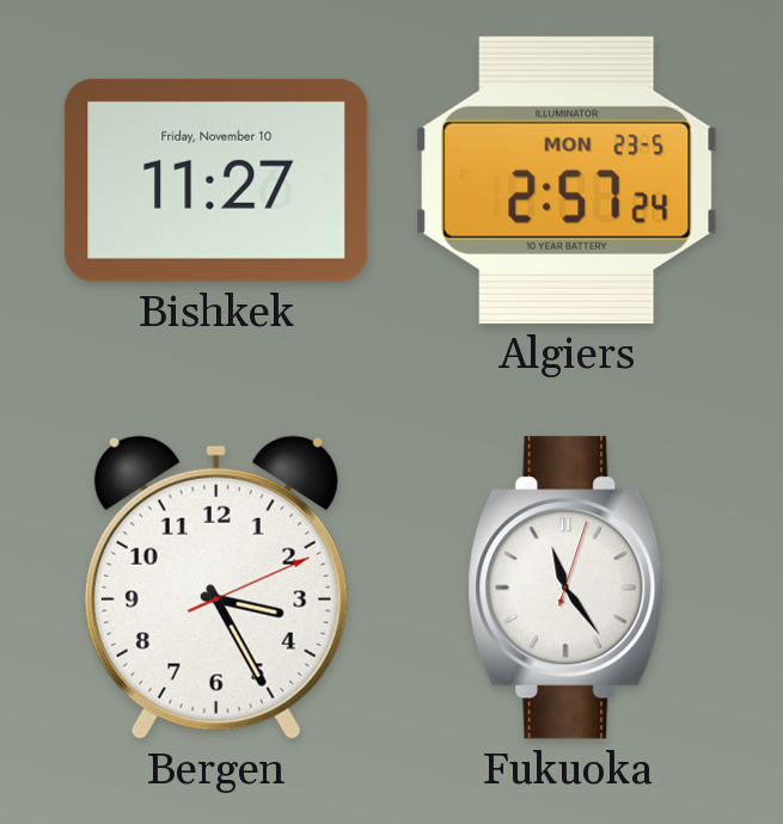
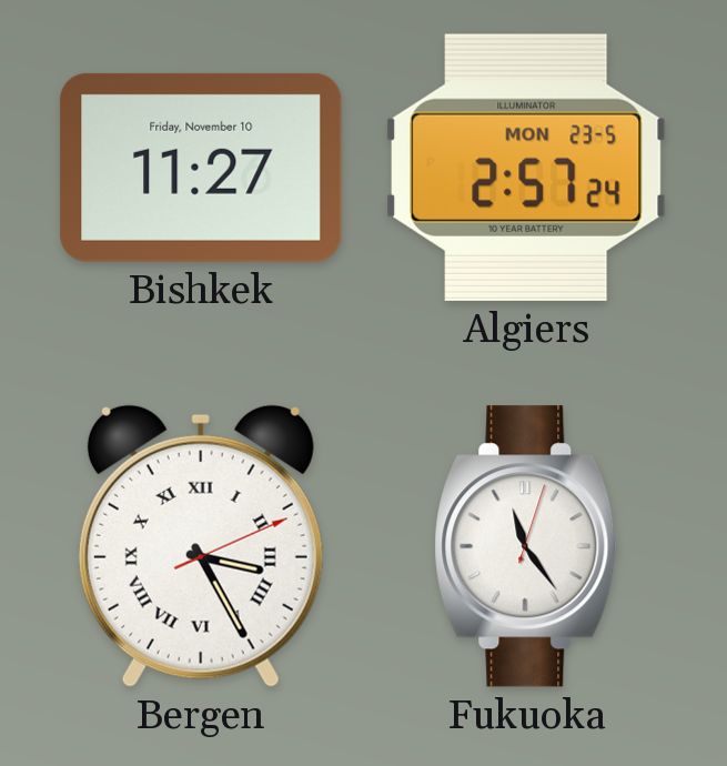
Bergen numerals: Arabic -> Roman (201, 546)
